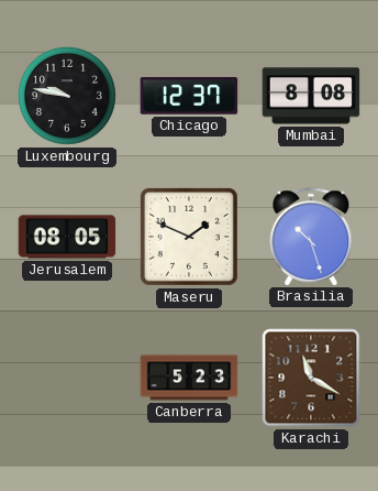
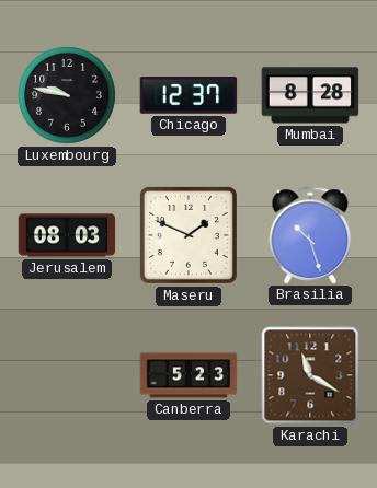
Mumbai: 8:08 -> 8:28 (310, 95)
Jerusalem: 08:05 -> 08:03 (67, 235)
